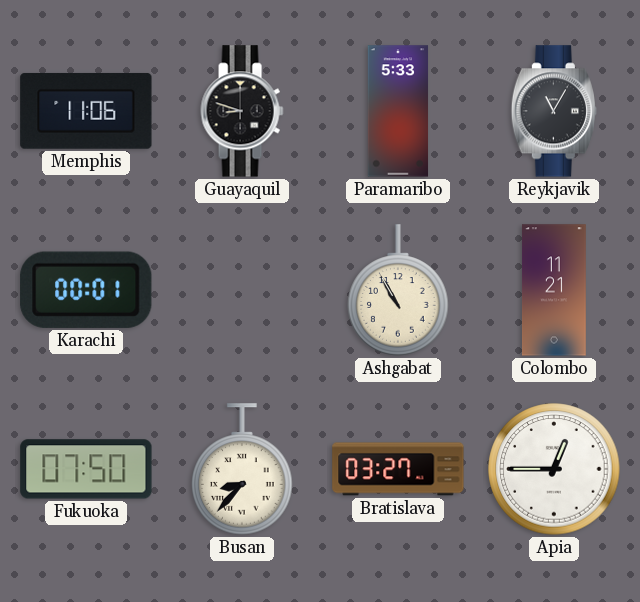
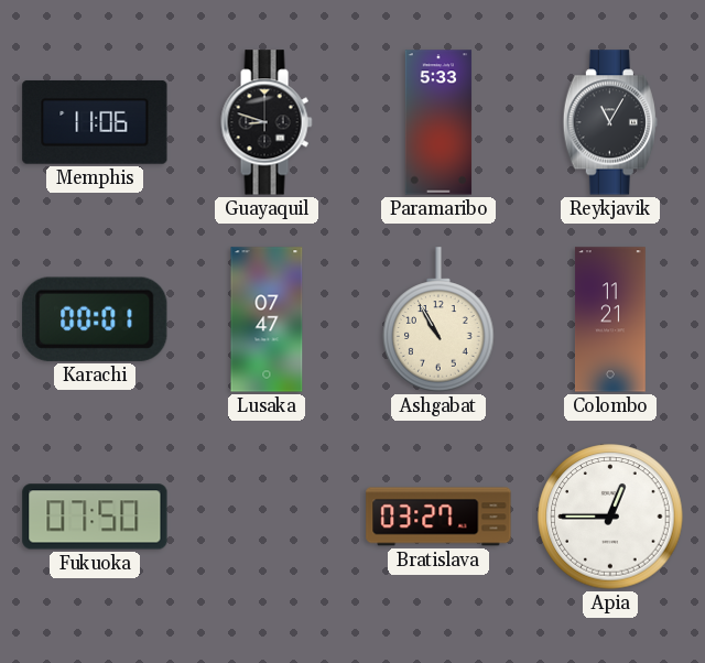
Lusaka: none -> 07:47 (267, 319)
Busan: 8:37 -> none (242, 469)
